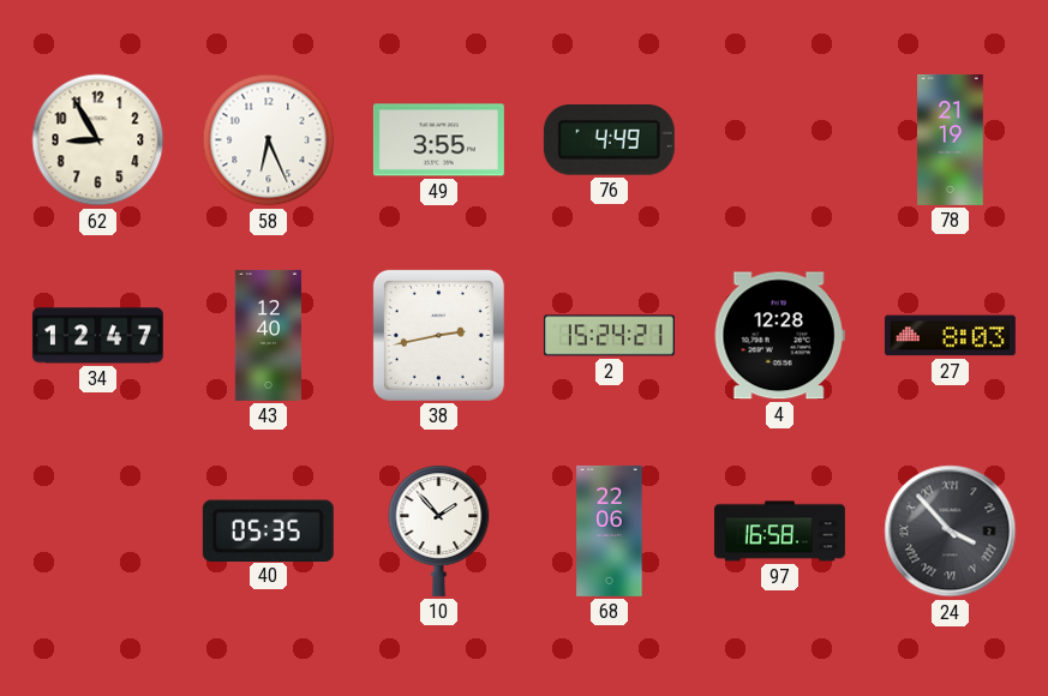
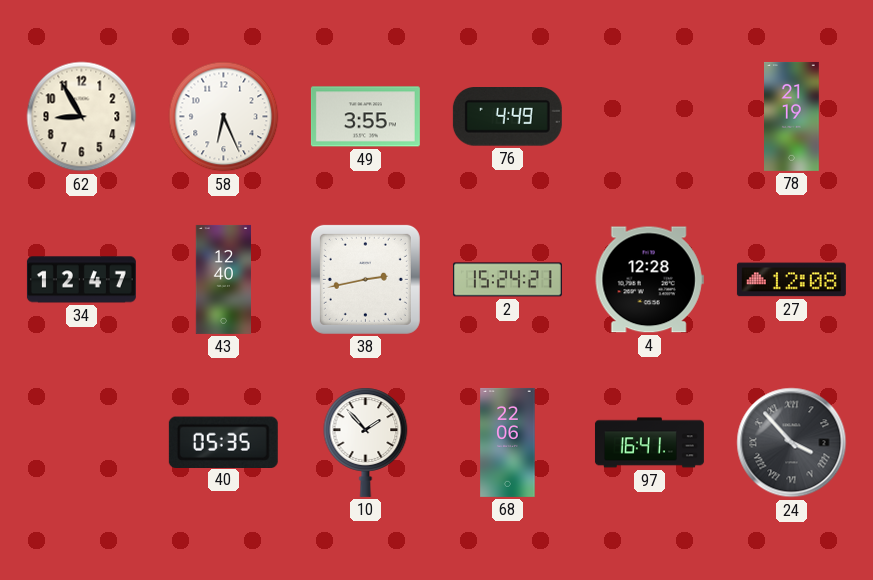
27: 8:03 -> 12:08 (791, 280)
97: 16:58 -> 16:41 (649, 443)
